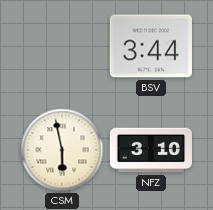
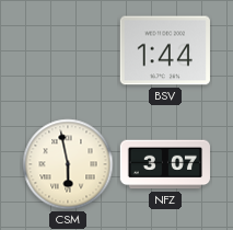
BSV: 3:44 -> 1:44 (165, 50)
NFZ: 3:10 -> 3:07 (164, 164)
